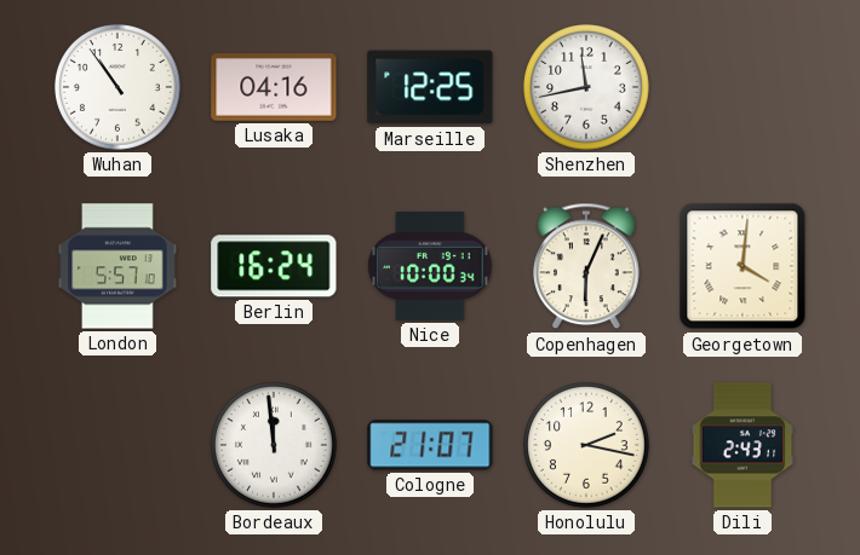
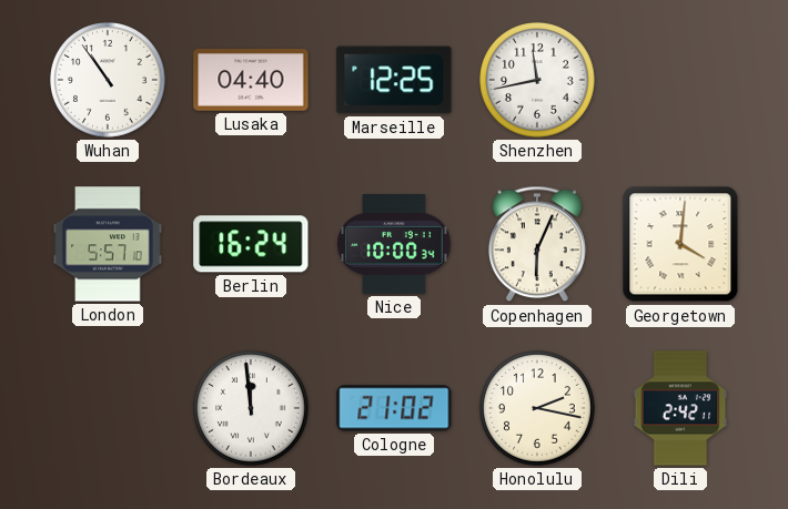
Lusaka: 04:16 -> 04:40 (251, 81)
Cologne: 21:07 -> 21:02 (394, 408)
Dili: 2:43 -> 2:42 (680, 408)
